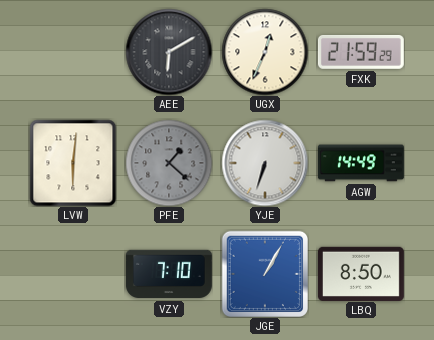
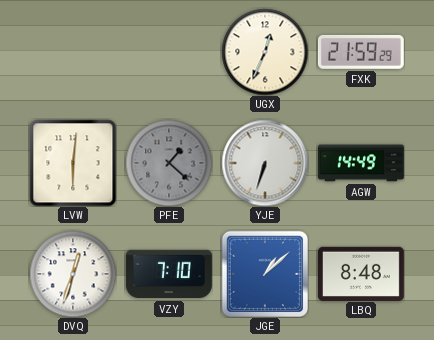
AEE: 6:10 -> none (169, 52)
DVQ: none -> 12:33 (73, 274)
JGE: 1:05 -> 1:08 (264, 273)
LBQ: 8:50 -> 8:48 (361, 273)
